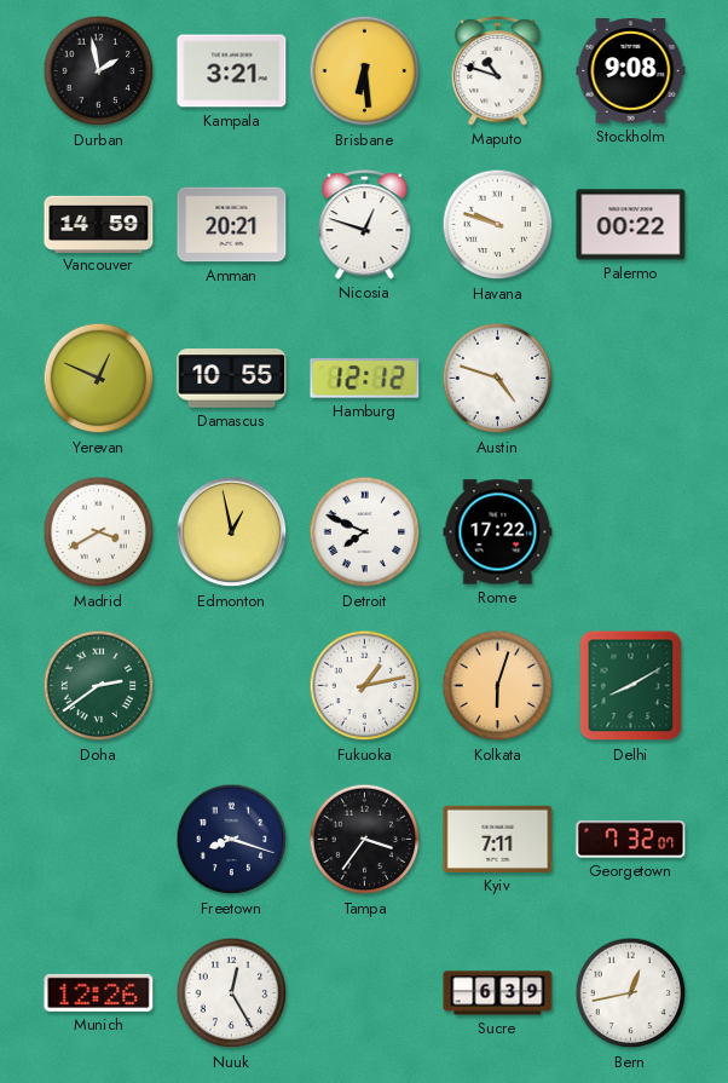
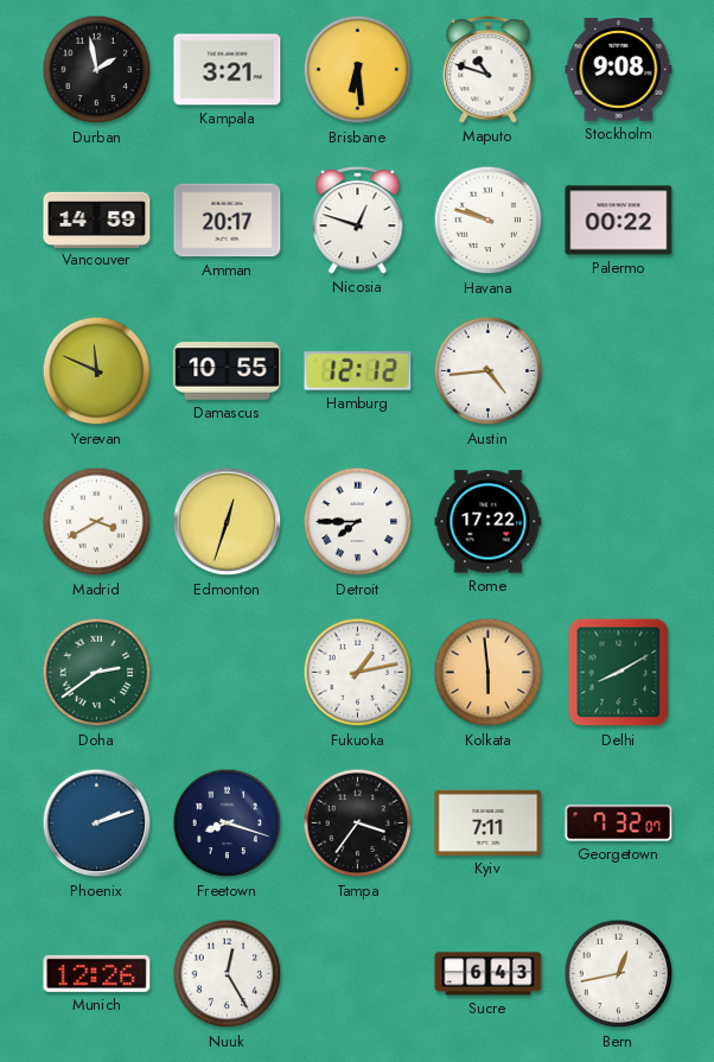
Amman: 20:21 -> 20:17 (228, 221)
Yerevan: 12:49 -> 11:49 (97, 371)
Austin: 4:48 -> 4:44 (489, 371)
Edmonton: 12:58 -> 12:33 (228, 522)
Detroit: 7:49 -> 7:45 (358, 522)
Kolkata: 6:03 -> 5:59 (489, 673)
Phoenix: none -> 2:12 (97, 823)
Sucre: 6:39 -> 6:43 (489, 974)
